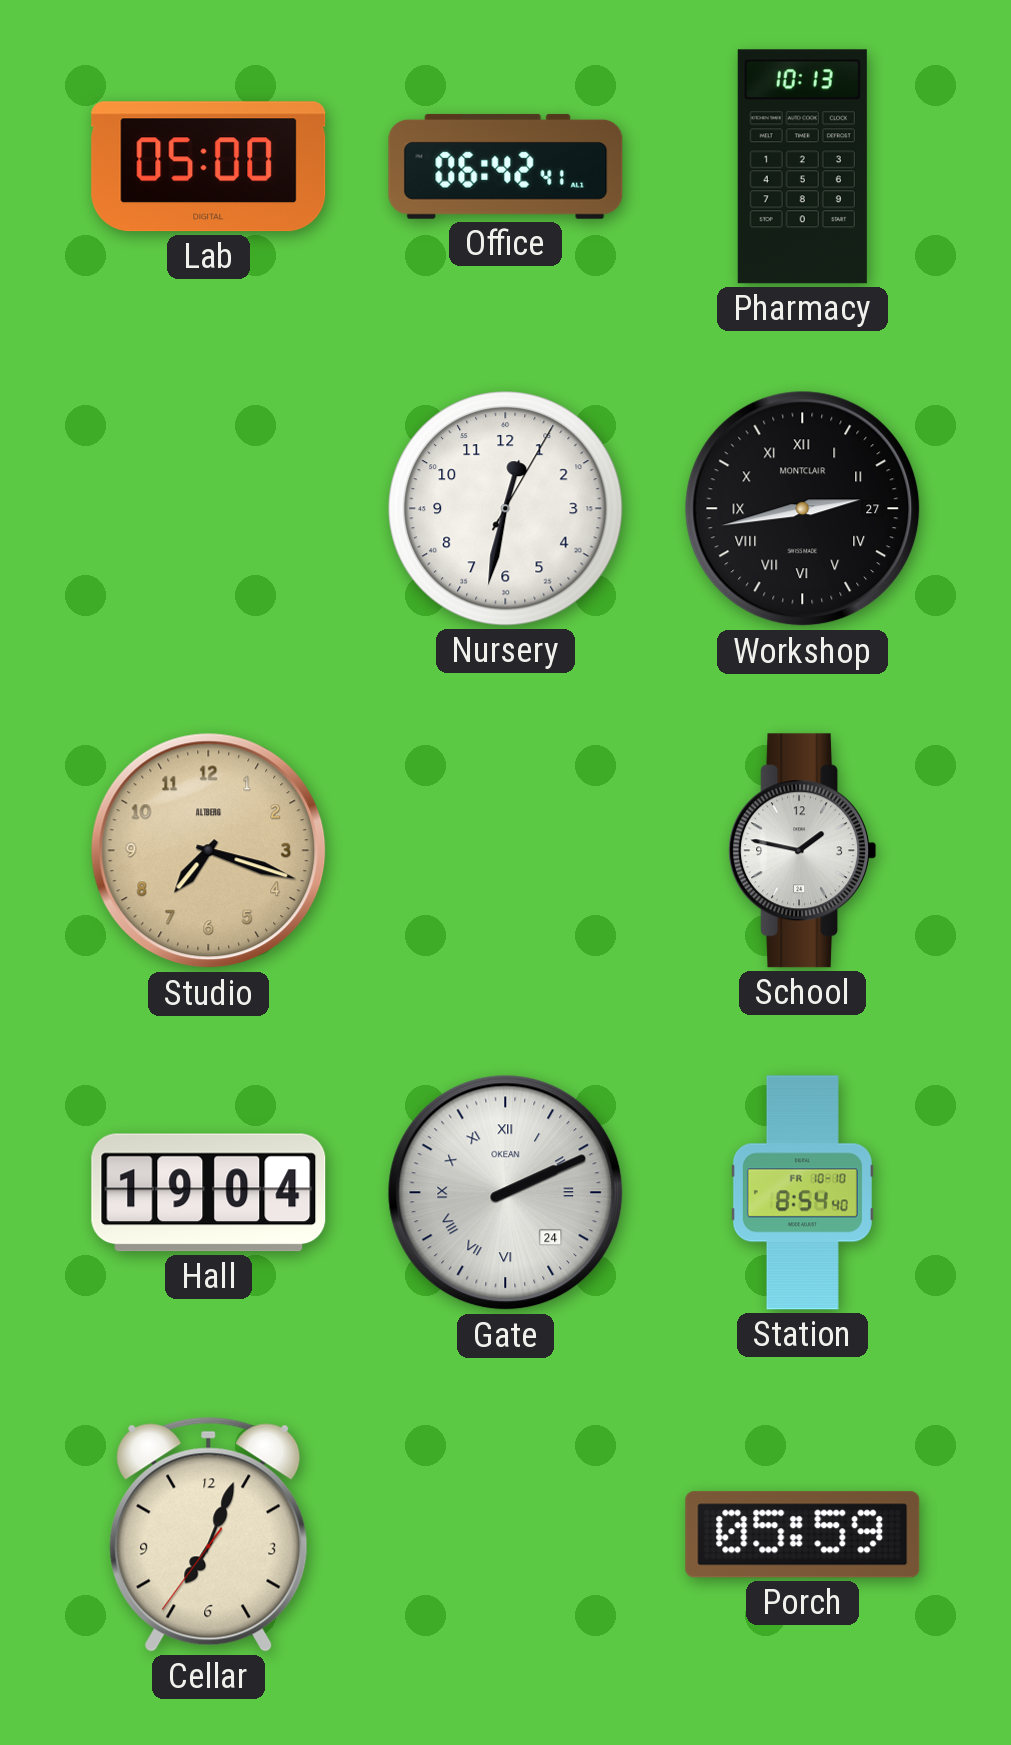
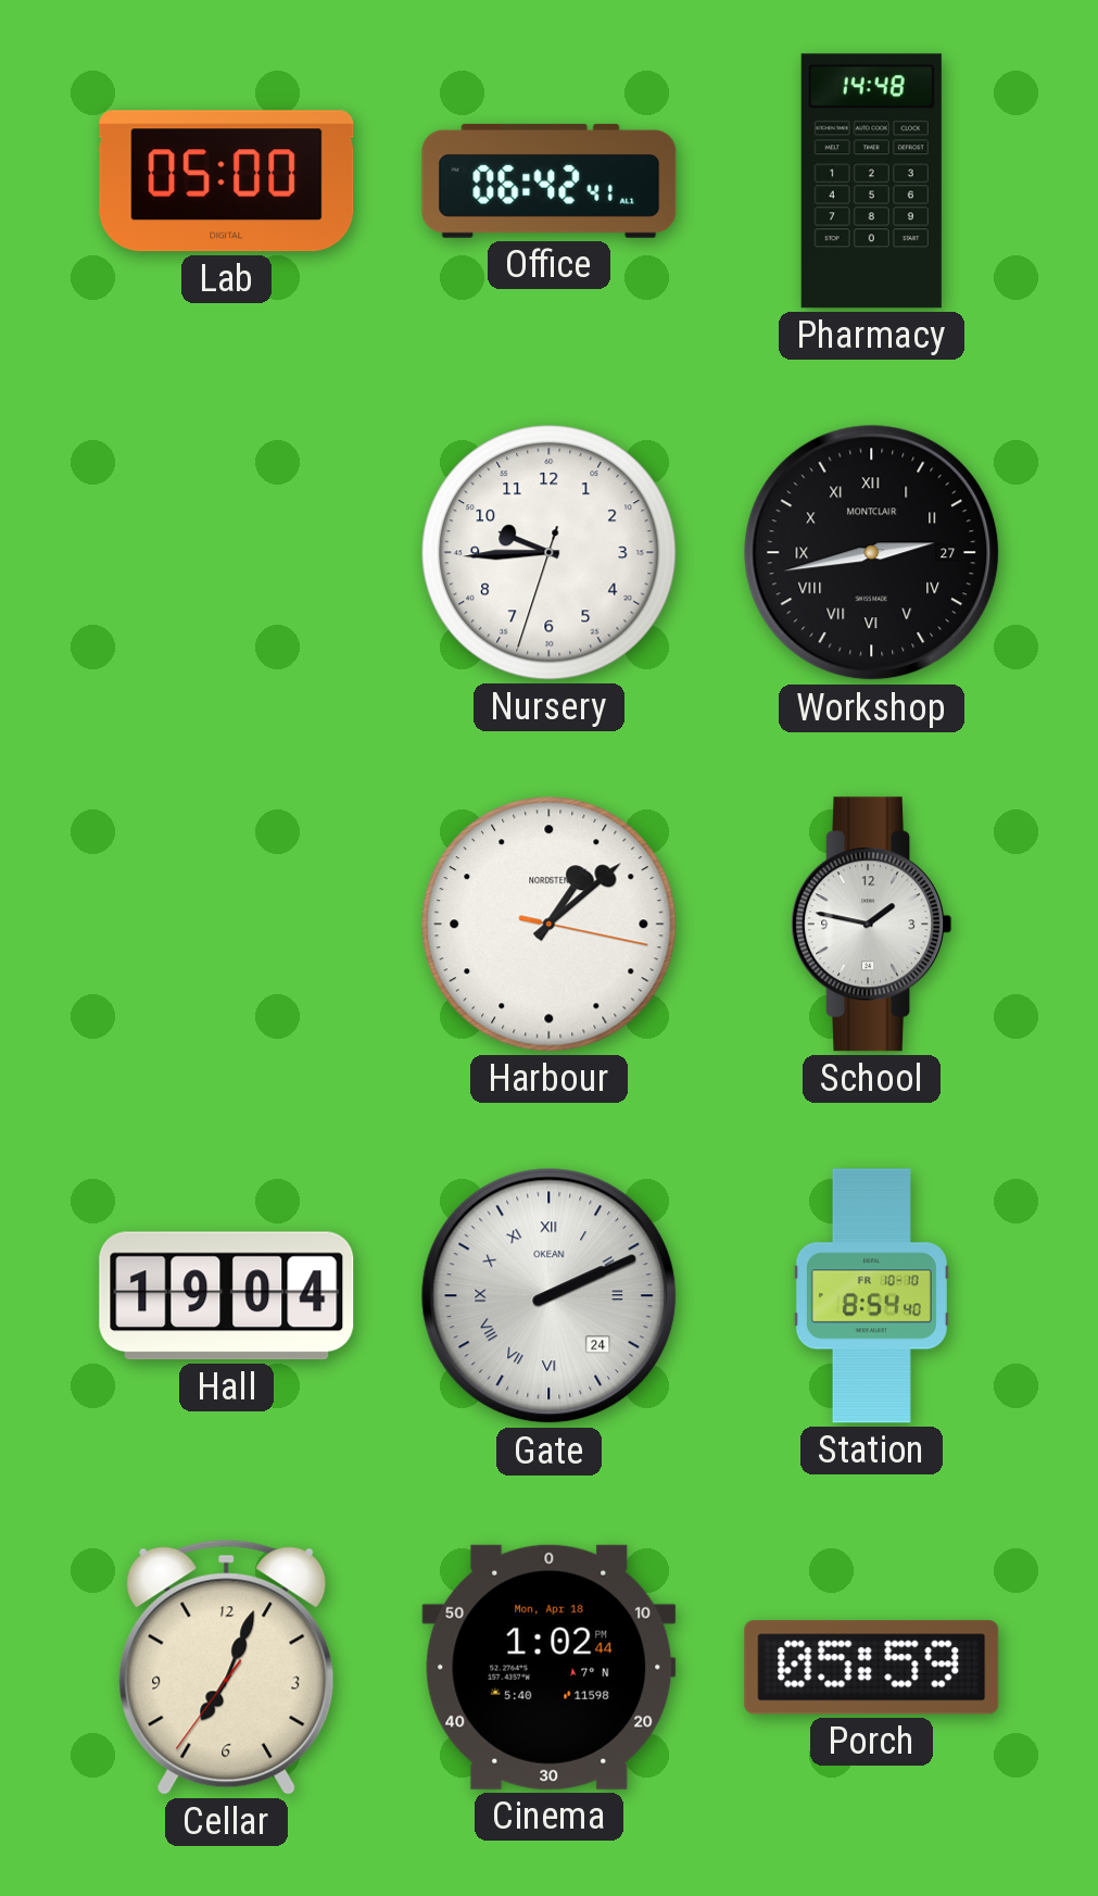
Pharmacy: 10:13 -> 14:48 (871, 181)
Nursery: 12:32 -> 9:44 (550, 553)
Studio: 7:18 -> none (209, 851)
Harbour: none -> 1:08 (550, 925)
Cinema: none -> 1:02 (550, 1667)
